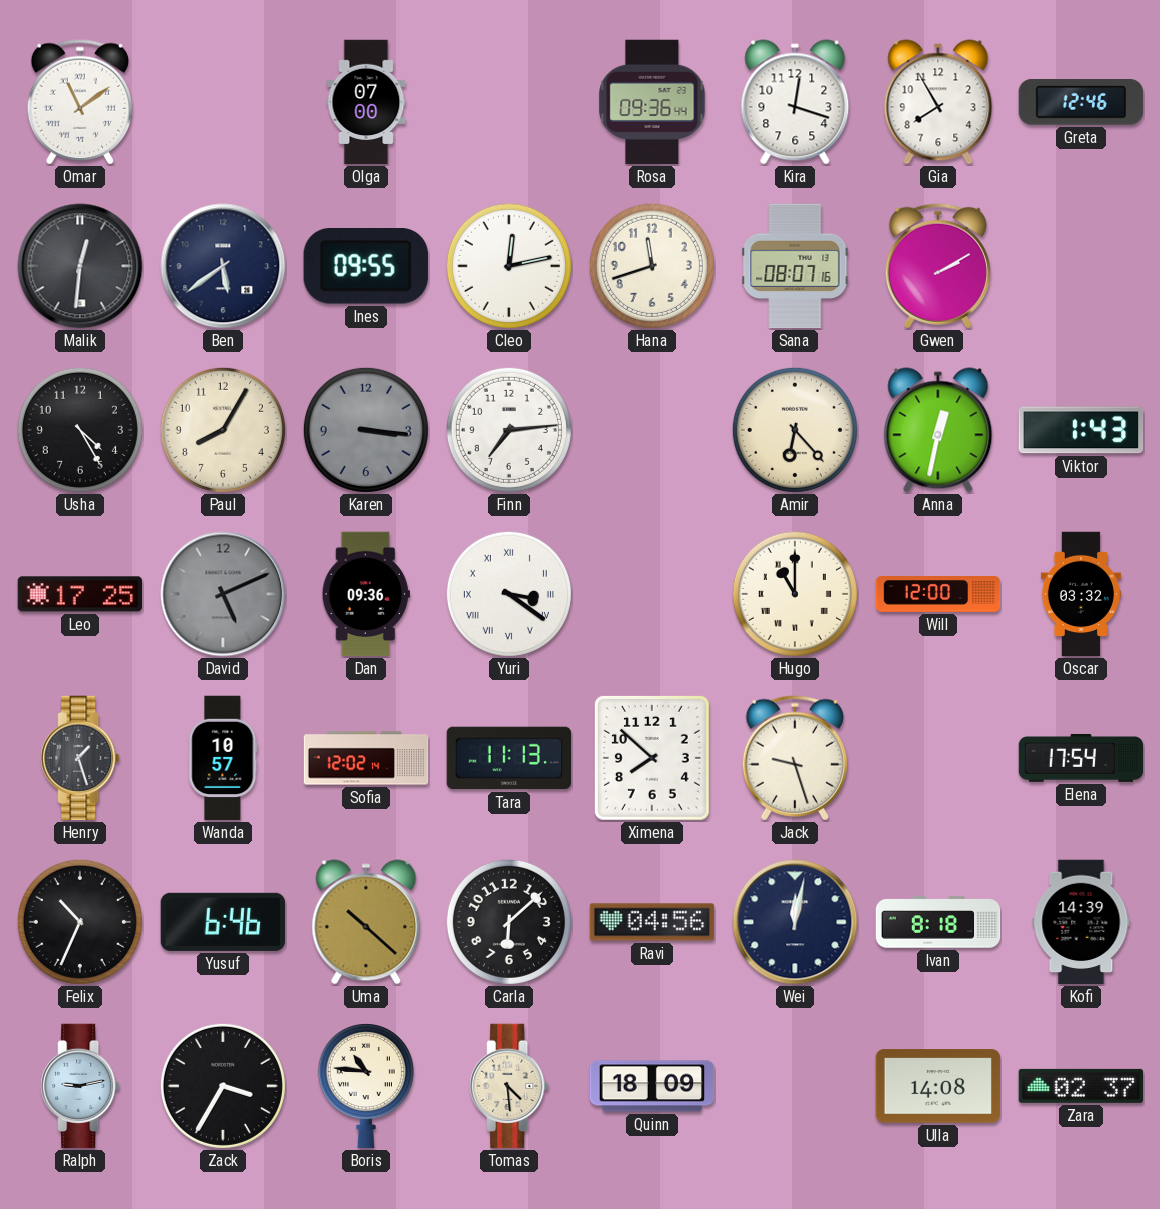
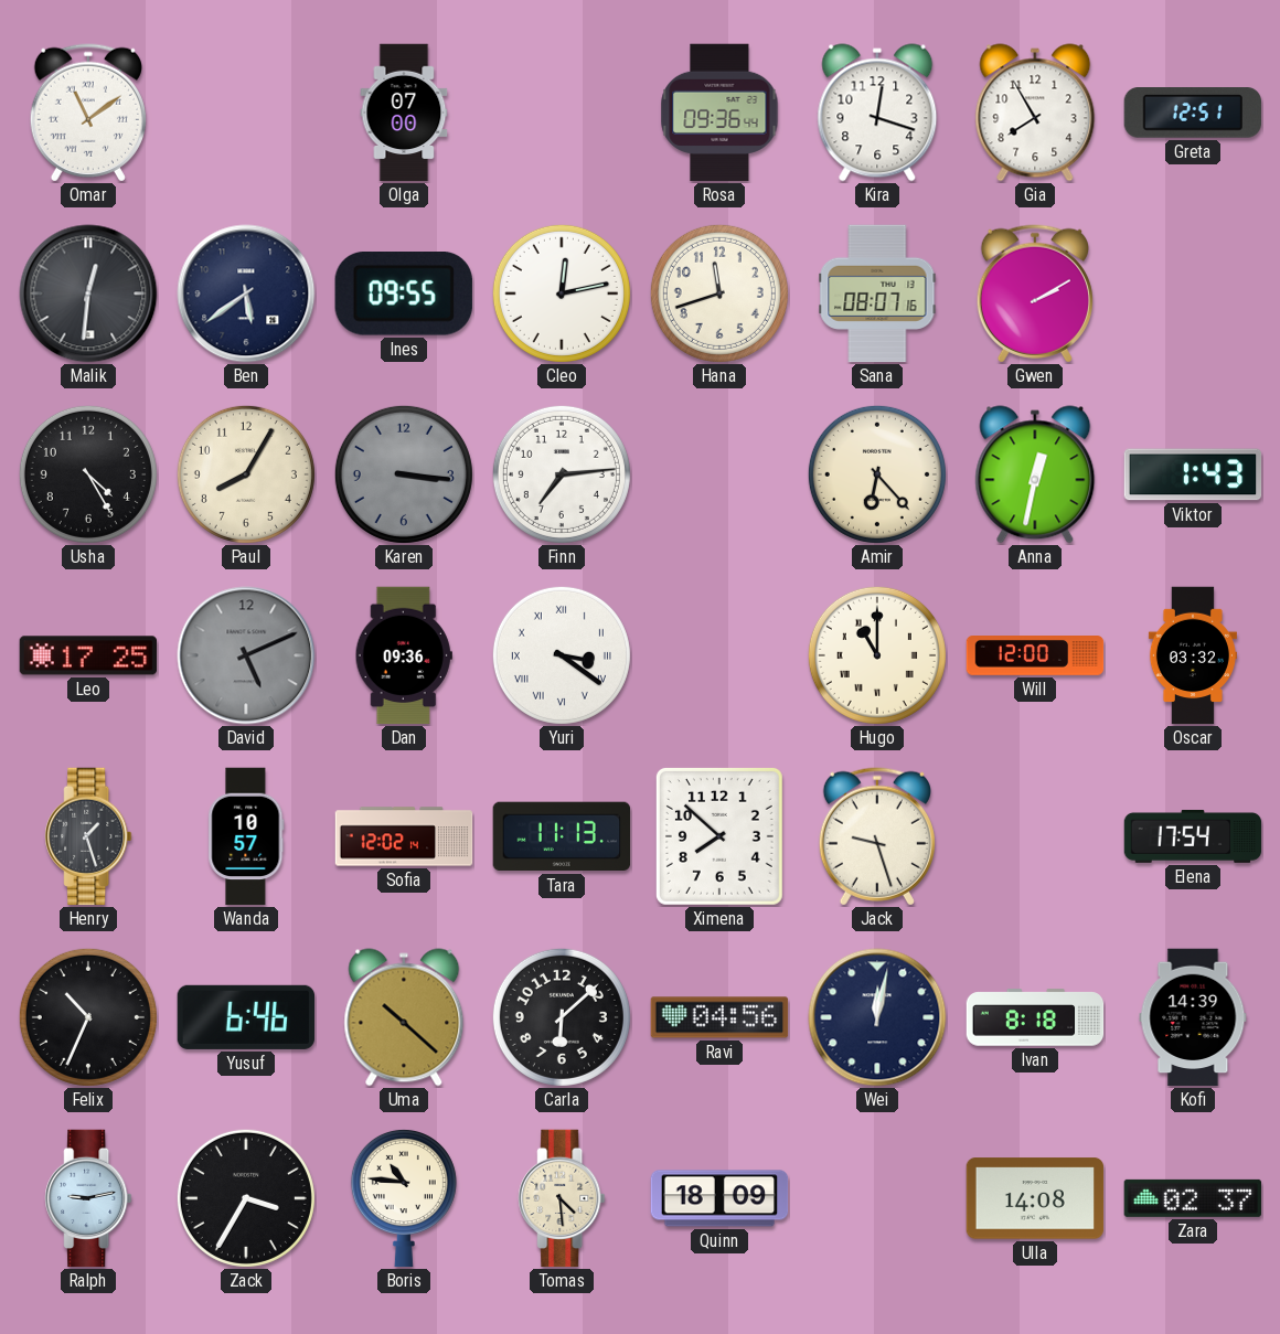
Greta: 12:46 -> 12:51 (1193, 114)
